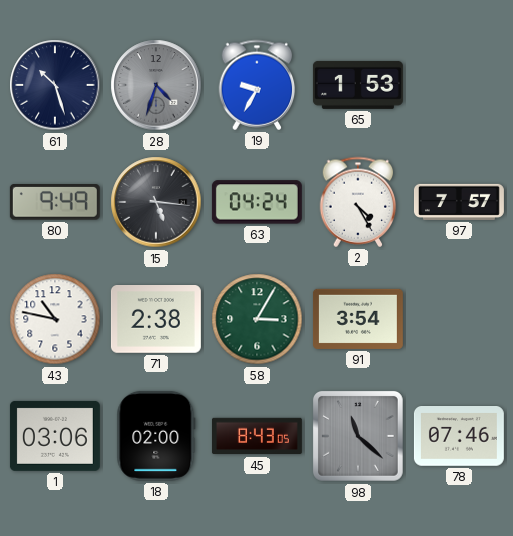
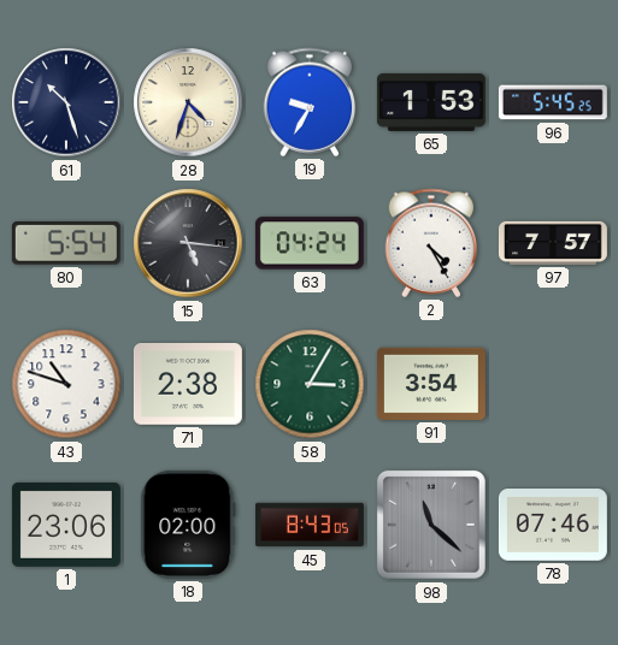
28 dial: grey -> cream (188, 102)
96: none -> 5:45 (553, 102)
80: 9:49 -> 5:54 (66, 244)
43: 10:47 -> 10:48 (66, 384)
1: 03:06 -> 23:06 (66, 525)
